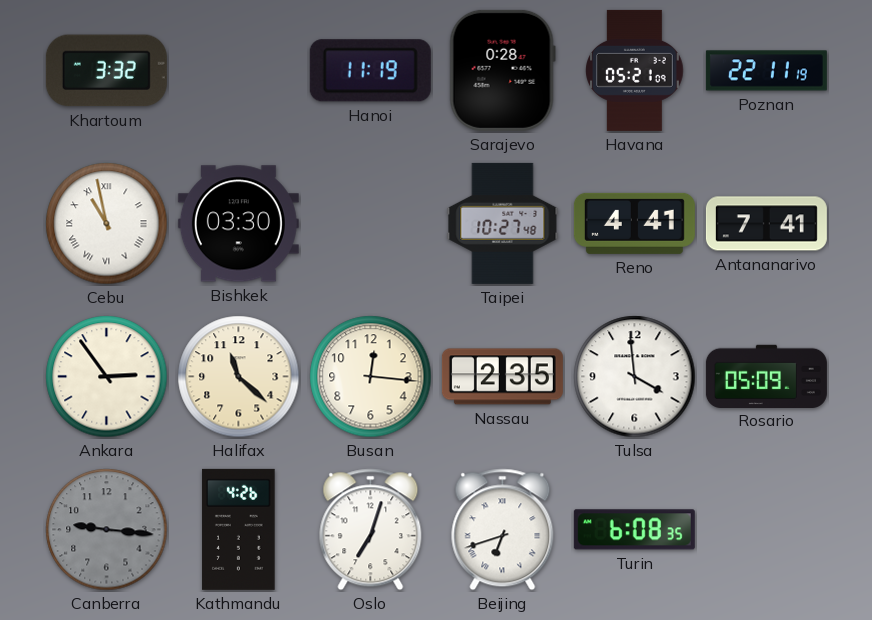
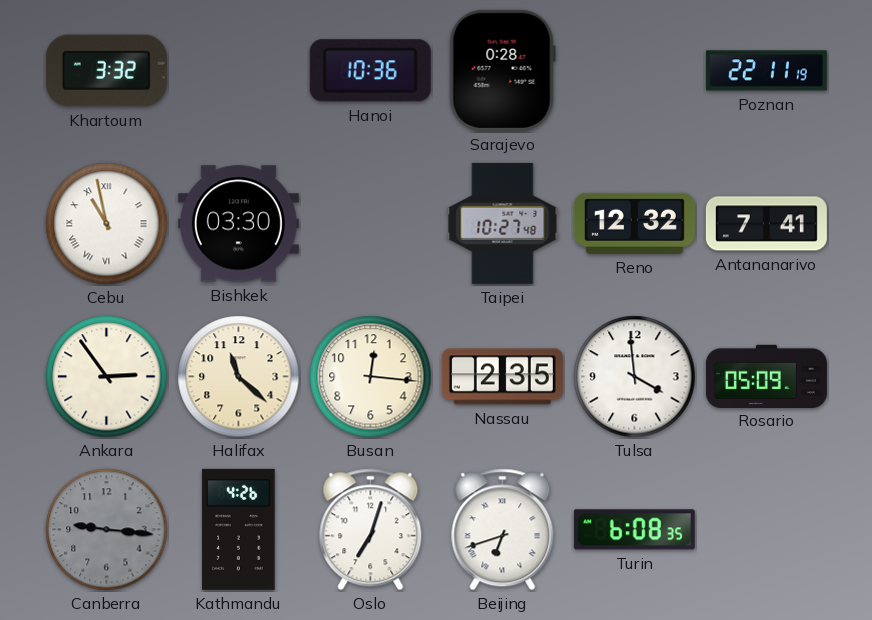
Hanoi: 11:19 -> 10:36 (370, 71)
Havana: 05:21 -> none (635, 70)
Reno: 4:41 -> 12:32 (634, 223)
